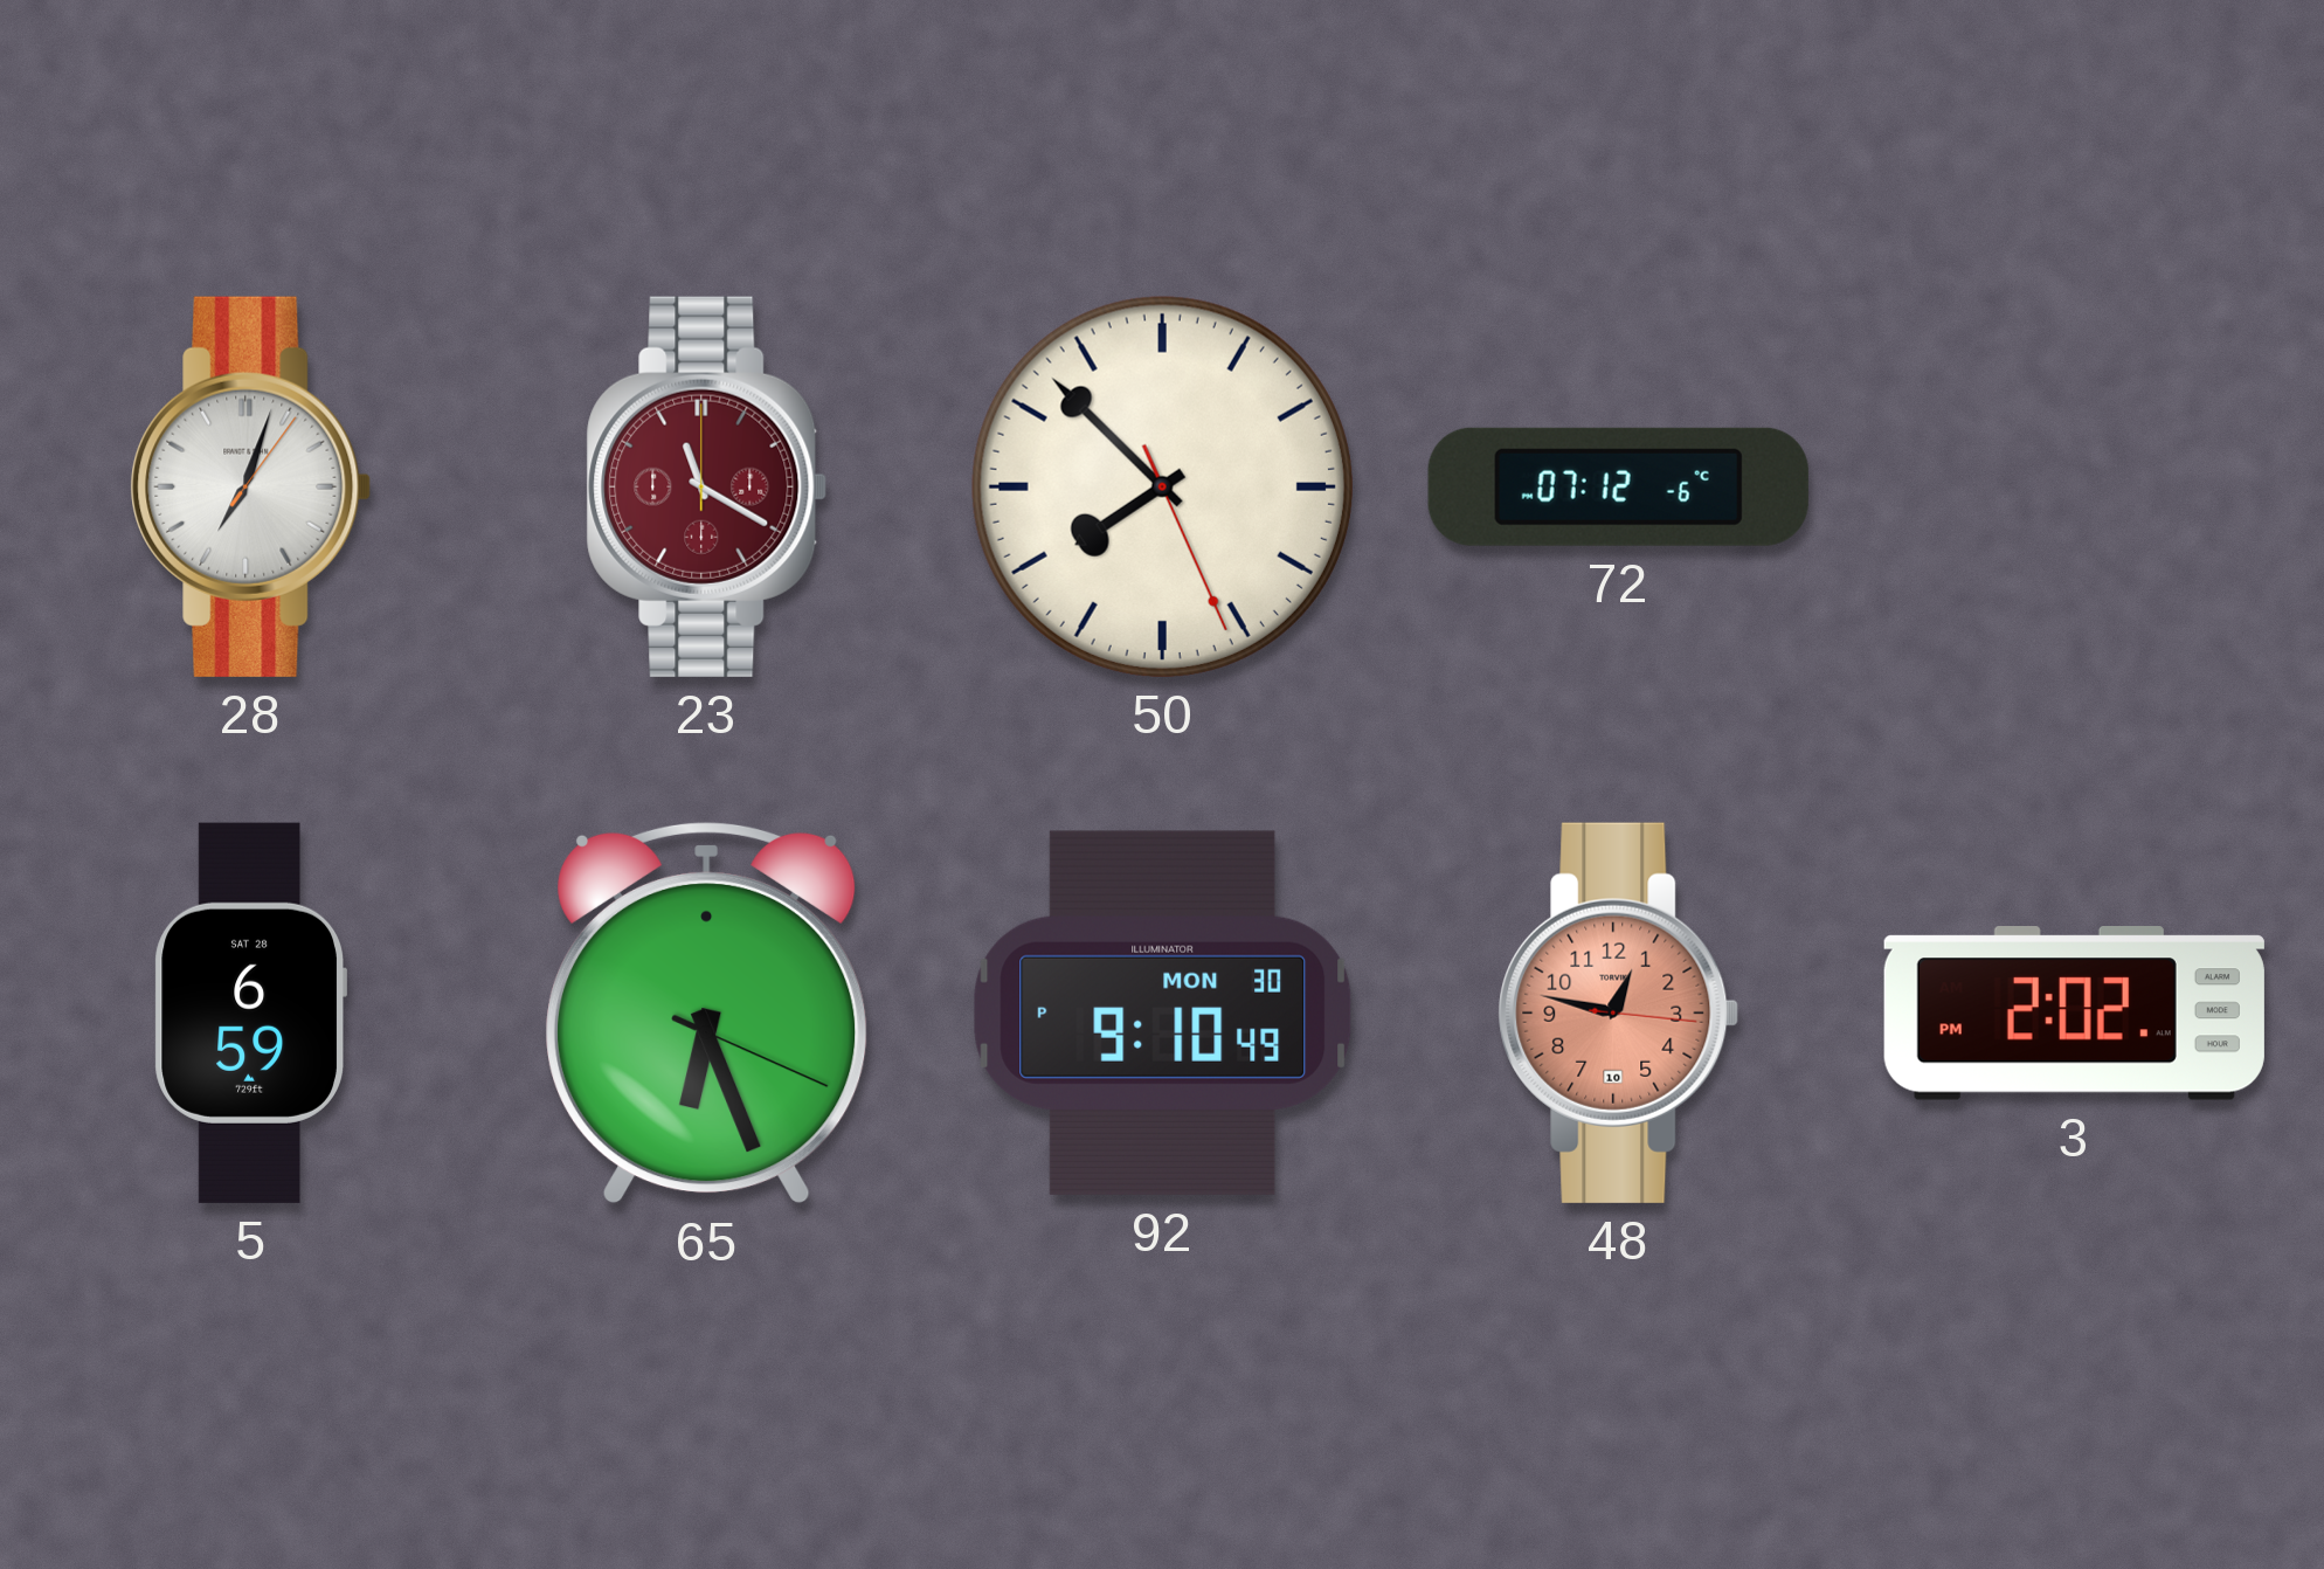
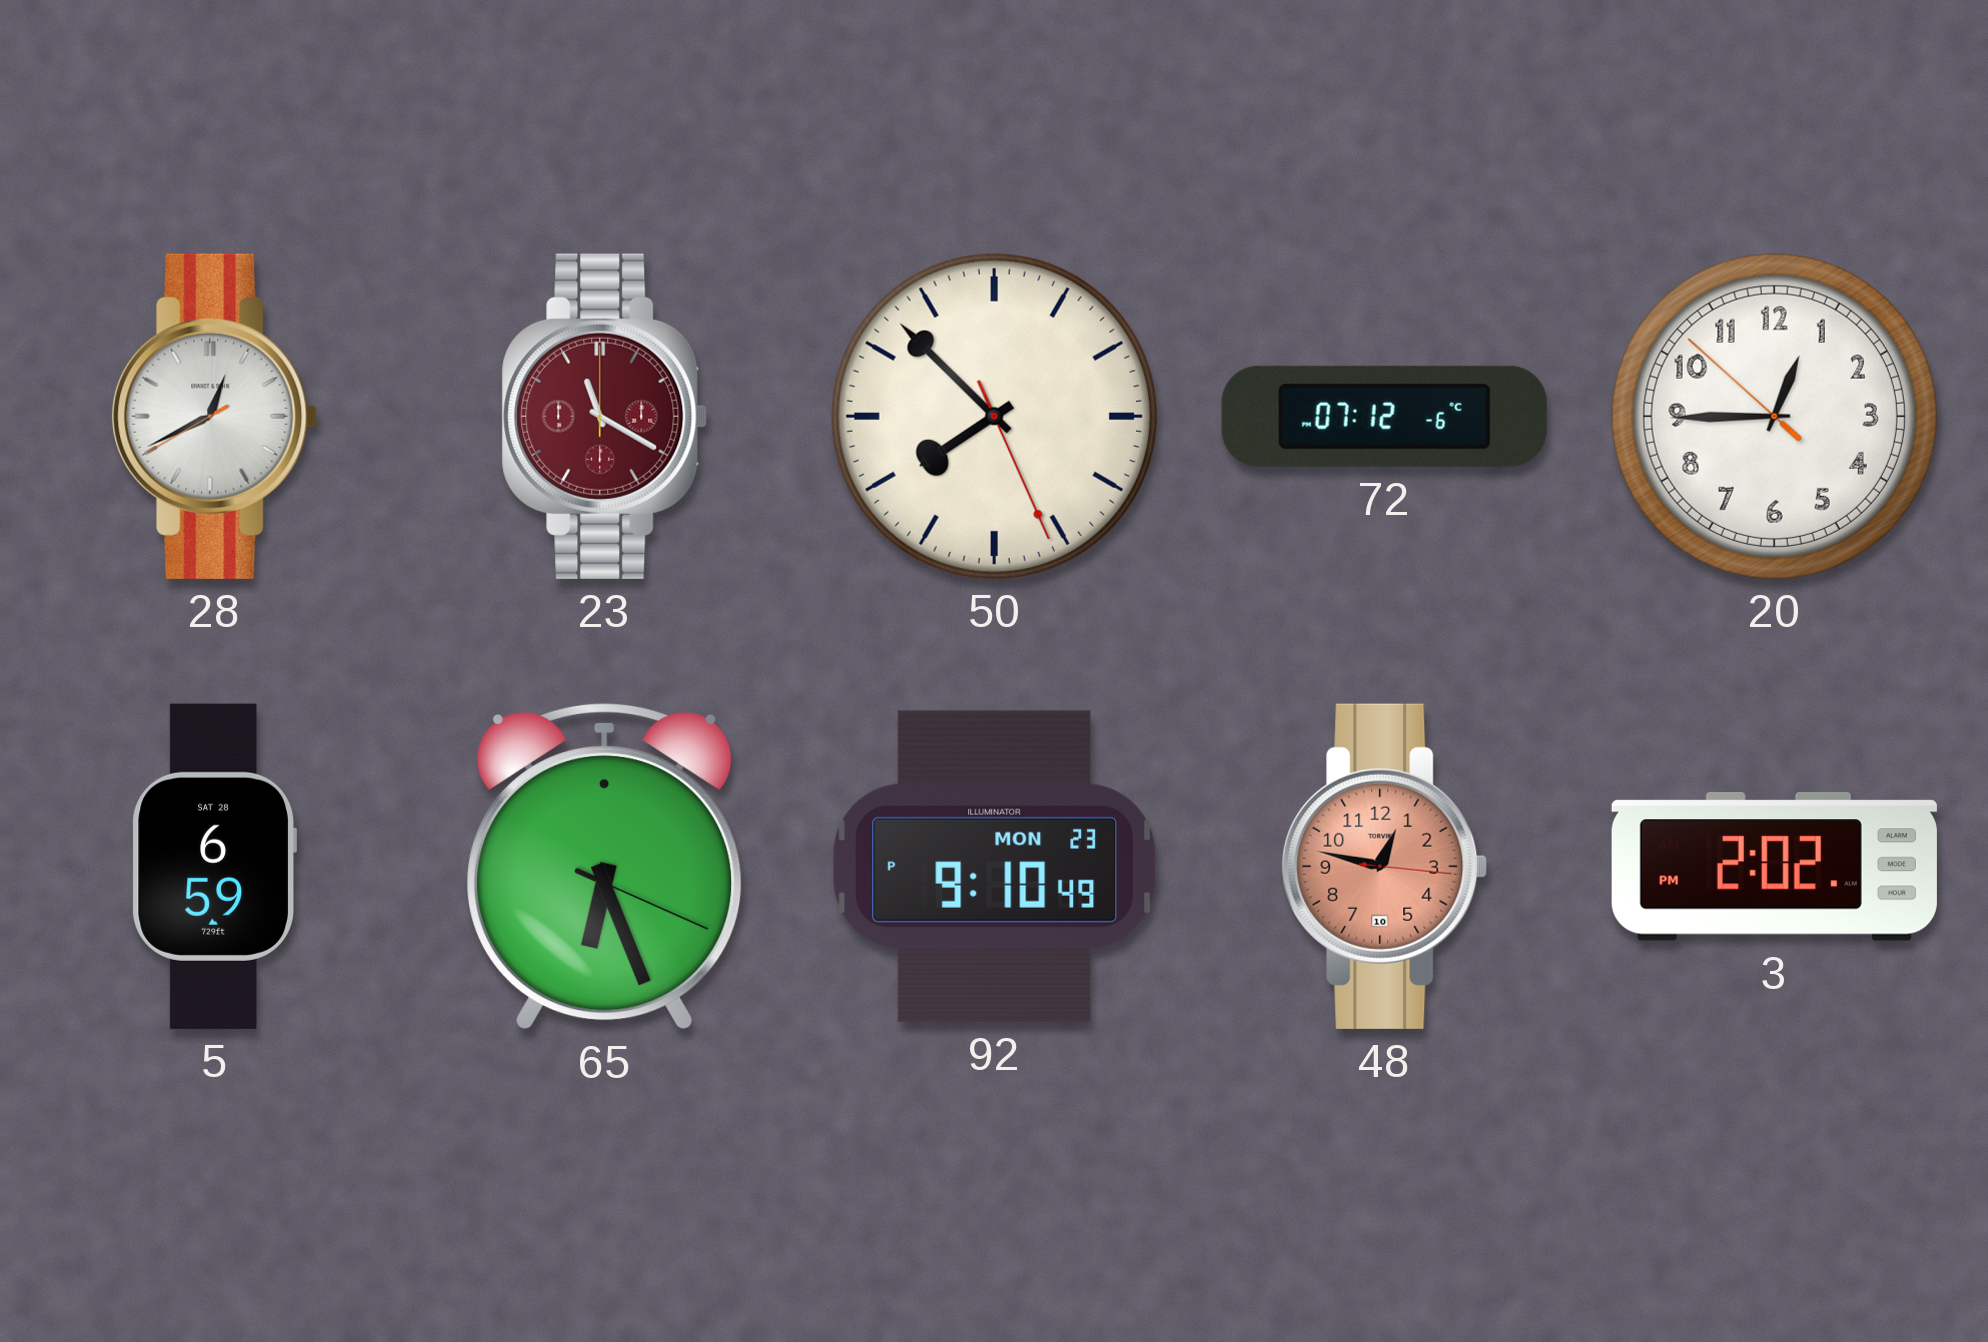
28: 7:03 -> 12:40 (215, 416)
20: none -> 12:44 (1774, 416)
92 date: MON 30 -> MON 23 (995, 866)
